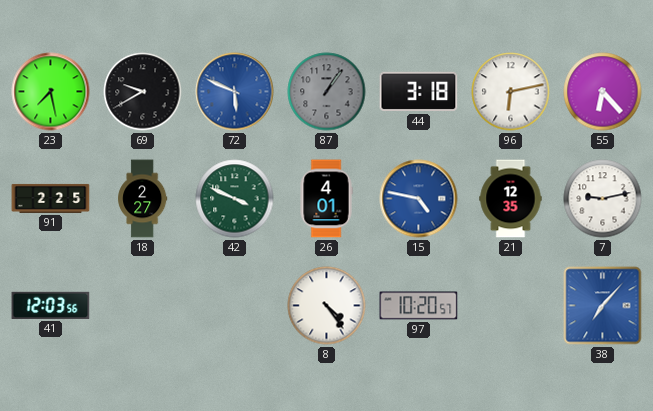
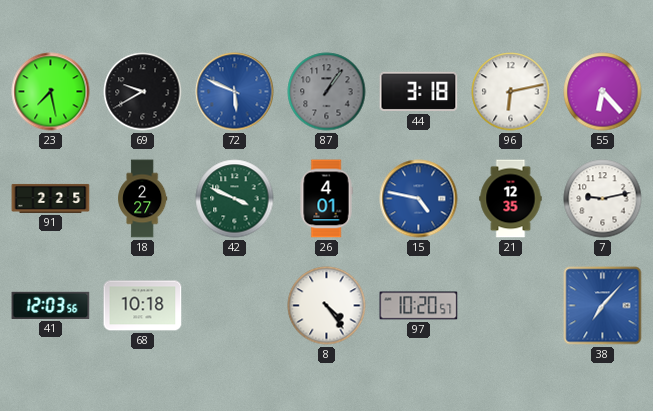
68: none -> 10:18 (143, 306)
